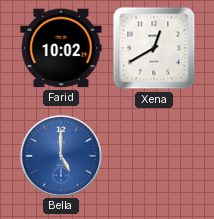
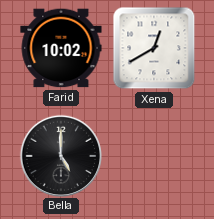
Bella dial: blue -> black (60, 155)
